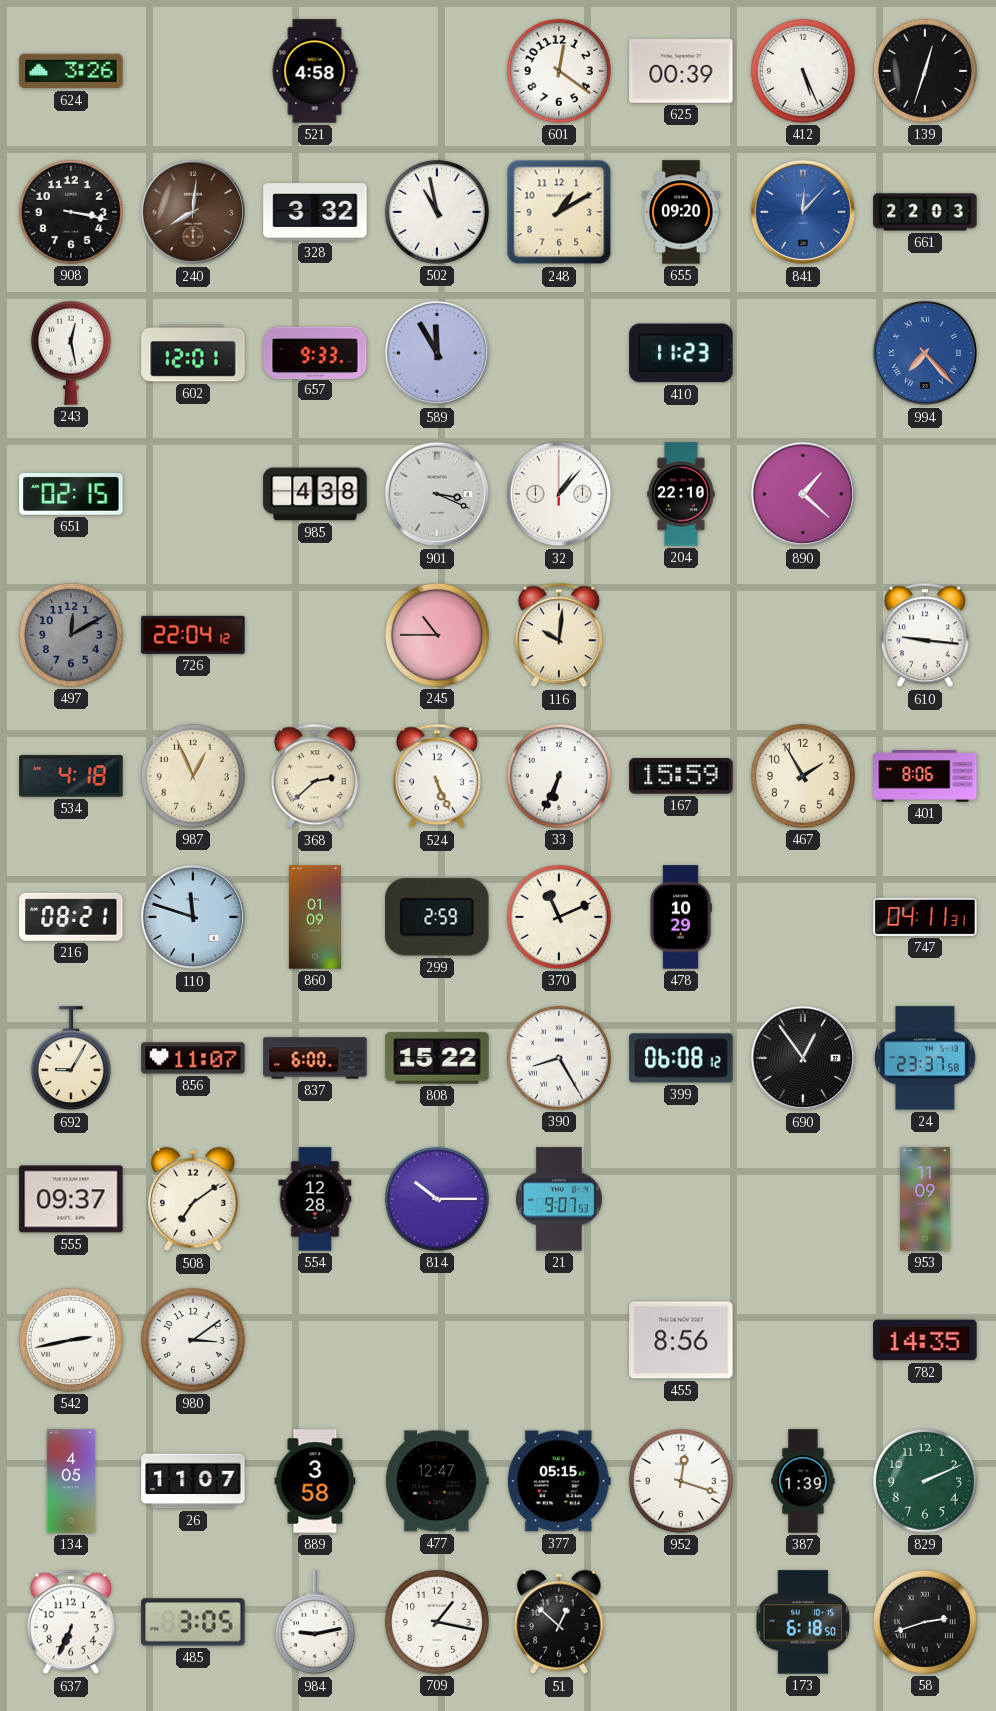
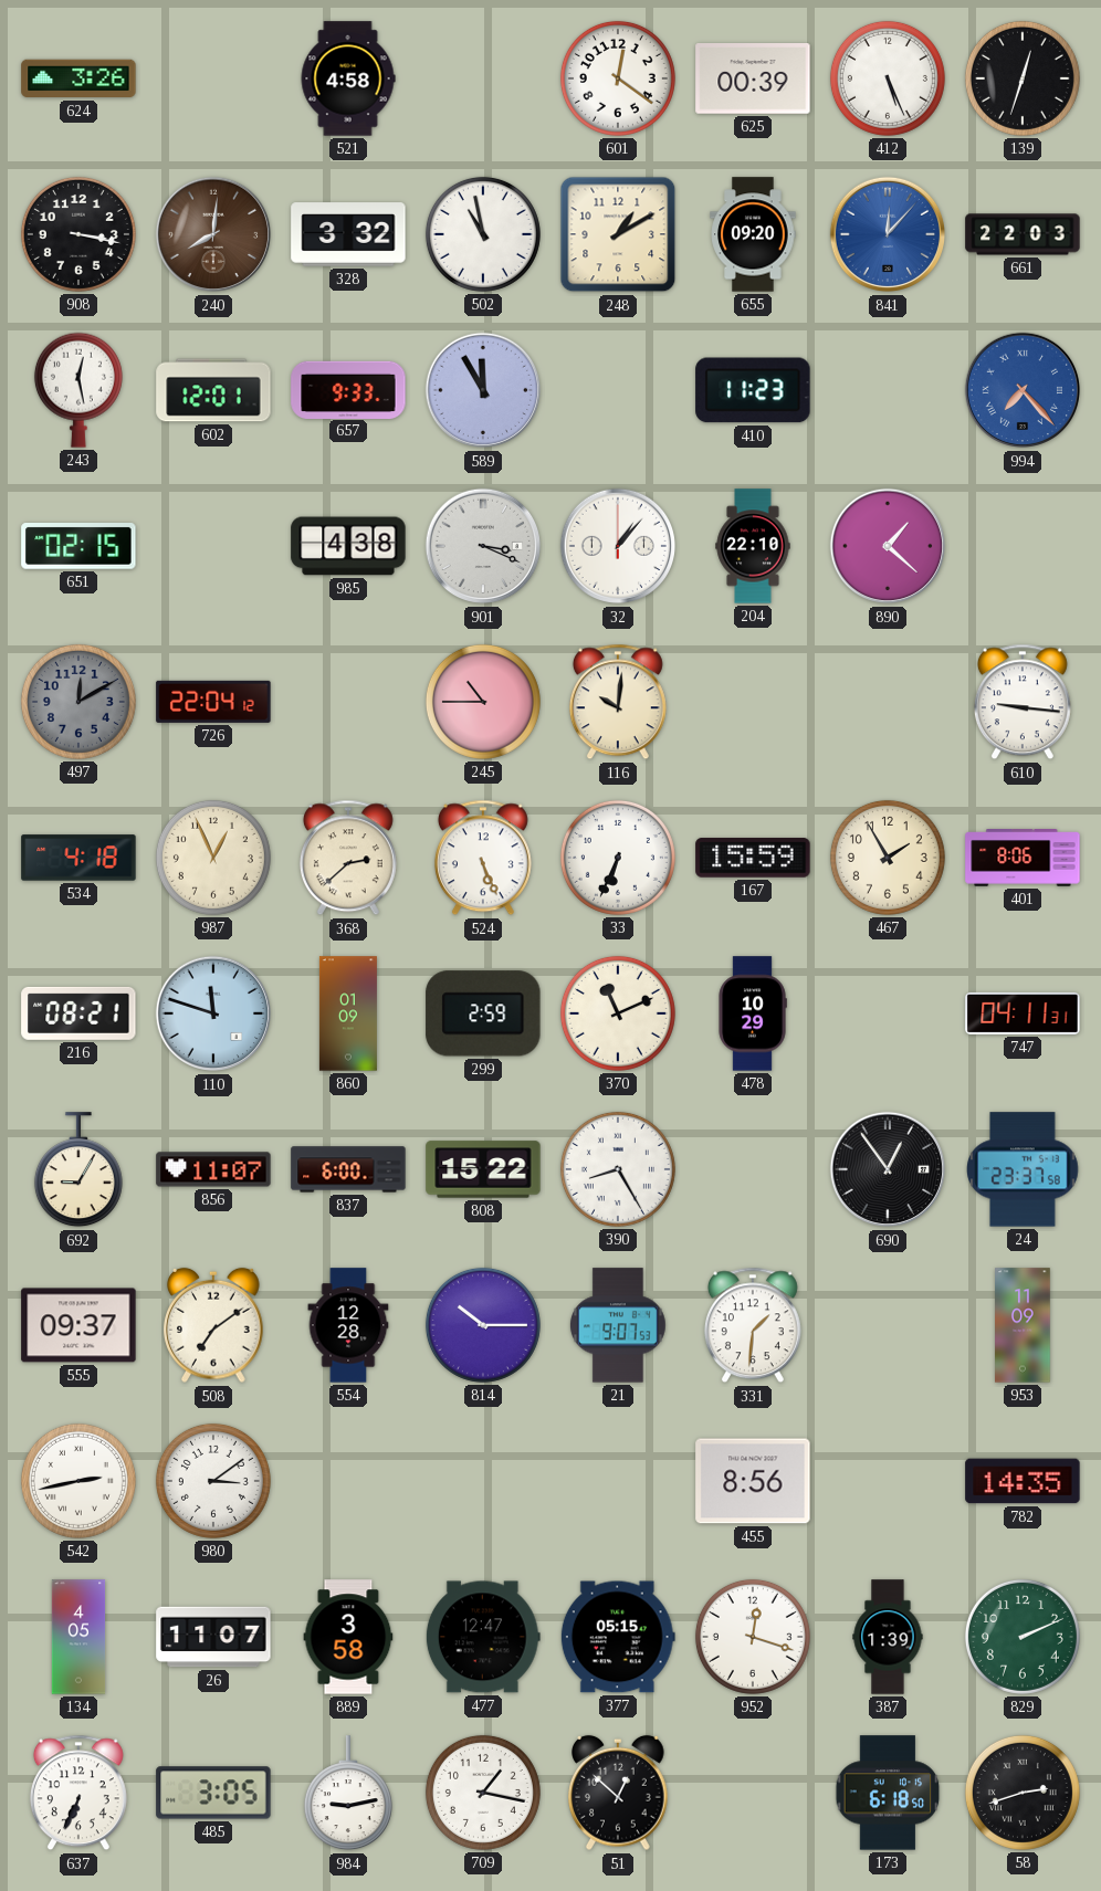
399: 06:08 -> none (681, 1058)
331: none -> 1:31 (753, 1325)
